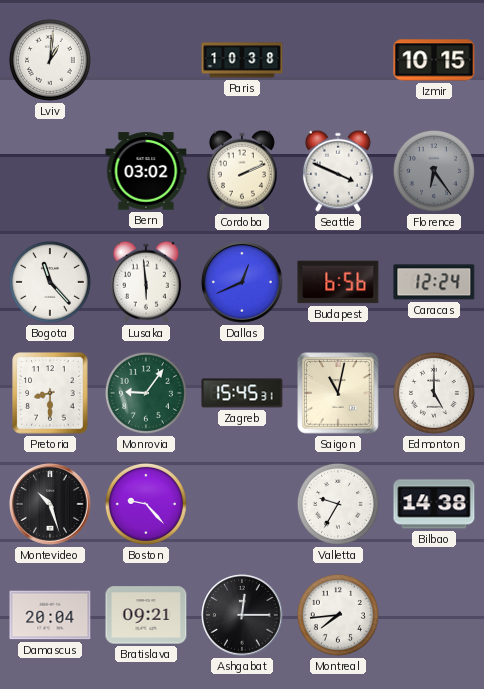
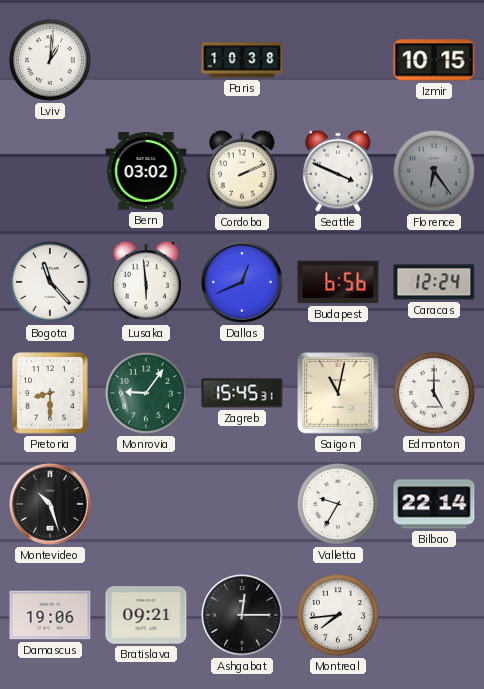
Boston: 9:23 -> none (146, 504)
Bilbao: 14:38 -> 22:14 (434, 504)
Damascus: 20:04 -> 19:06 (50, 615)
